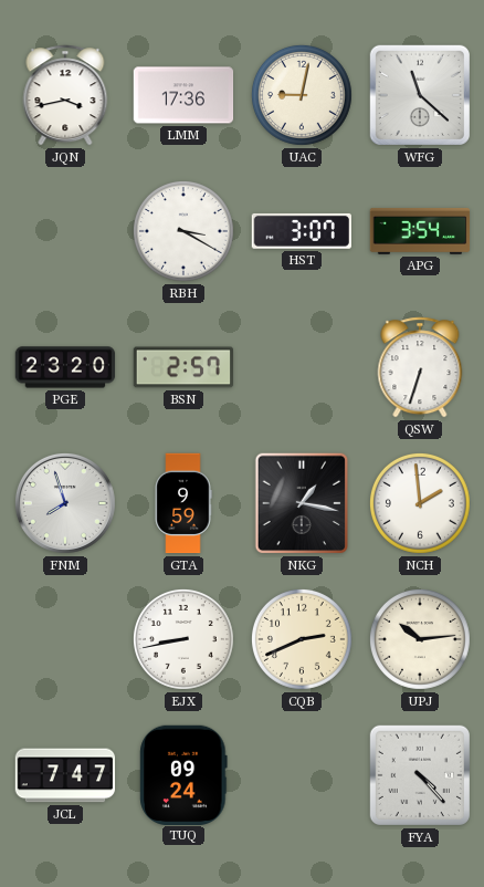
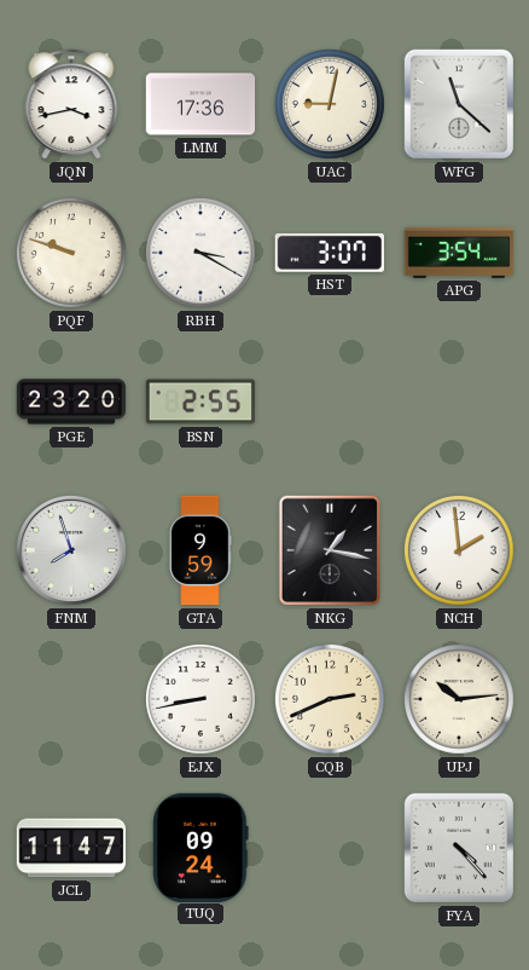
PQF: none -> 9:48 (71, 253)
BSN: 2:57 -> 2:55 (200, 402)
QSW: 6:33 -> none (420, 367)
JCL: 7:47 -> 11:47 (71, 848)
